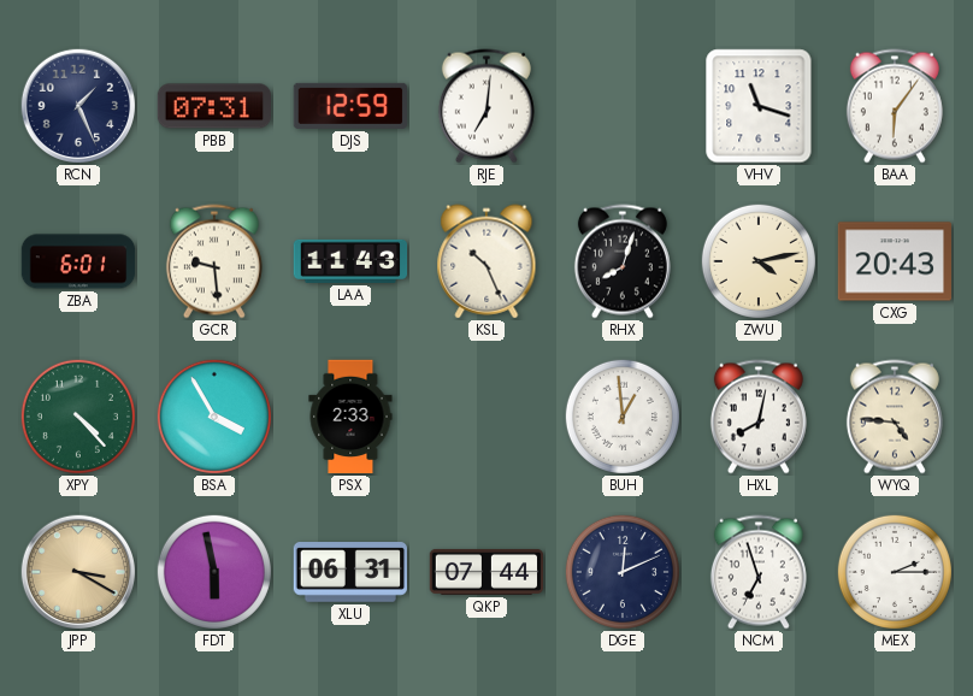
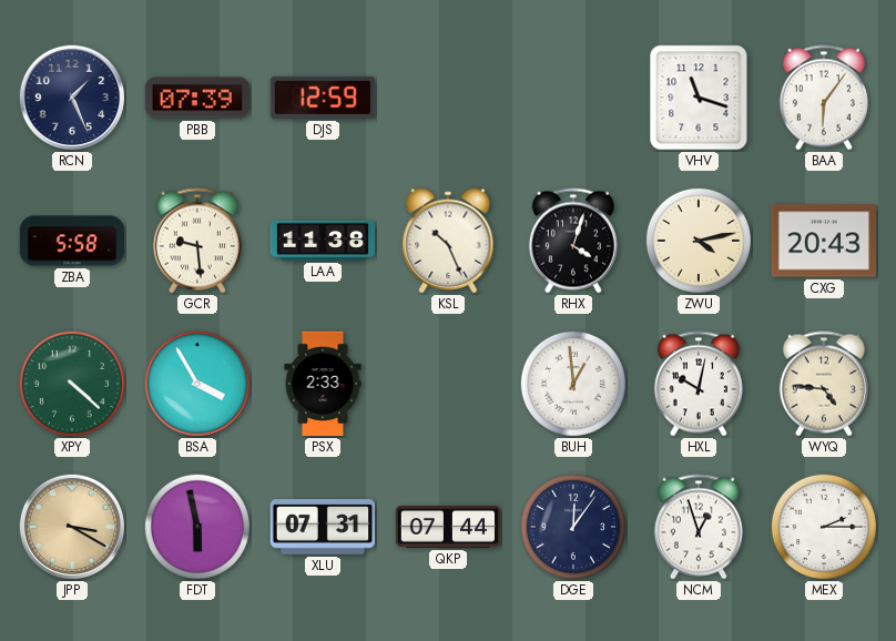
PBB: 07:31 -> 07:39 (197, 98)
RJE: 7:01 -> none (486, 106)
ZBA: 6:01 -> 5:58 (72, 241)
LAA: 11:43 -> 11:38 (323, 241)
RHX: 8:03 -> 4:03 (573, 241)
XPY: 4:23 -> 4:22 (72, 384)
HXL: 8:02 -> 10:02 (699, 384)
XLU: 06:31 -> 07:31 (322, 528)
DGE: 12:11 -> 12:06 (573, 527)
NCM: 6:57 -> 12:57 (699, 527)
